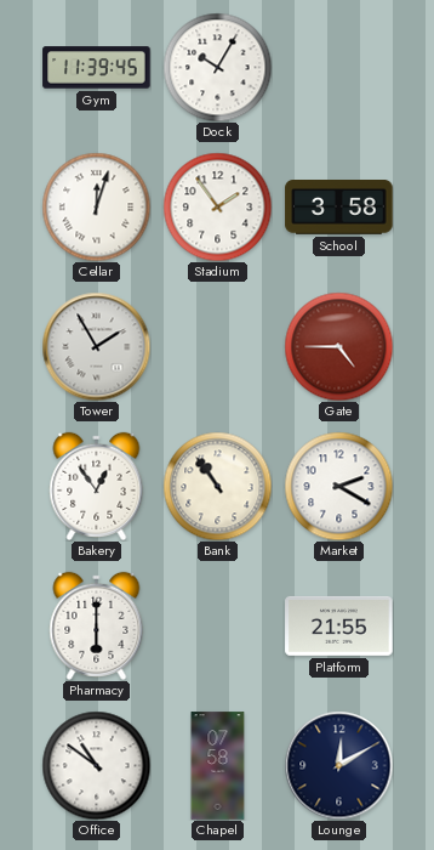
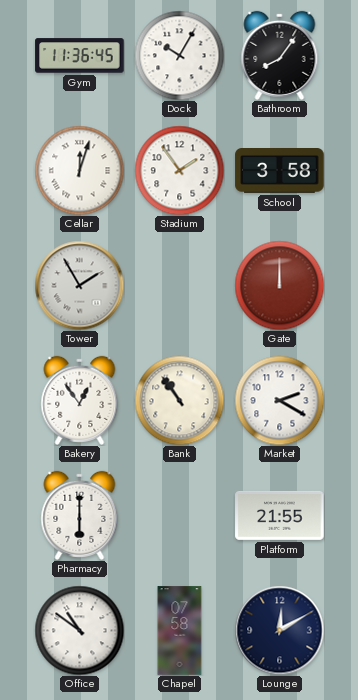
Gym: 11:39 -> 11:36 (80, 56)
Bathroom: none -> 8:06 (280, 55)
Gate: 4:45 -> 12:00 (279, 285)
